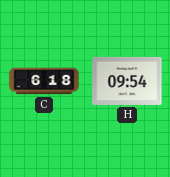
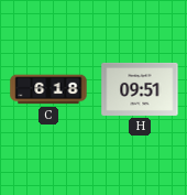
H: 09:54 -> 09:51 (140, 89)
